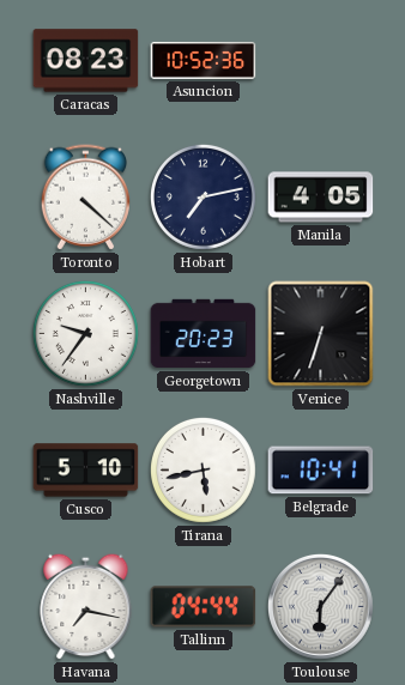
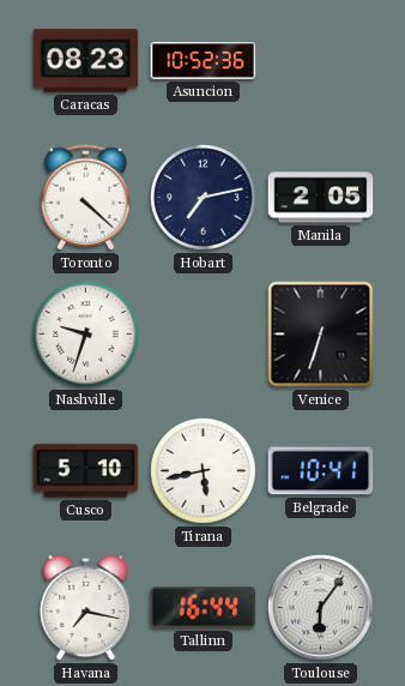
Manila: 4:05 -> 2:05 (321, 198)
Nashville: 9:36 -> 9:33 (85, 333)
Georgetown: 20:23 -> none (204, 334)
Tallinn: 04:44 -> 16:44 (204, 608)
